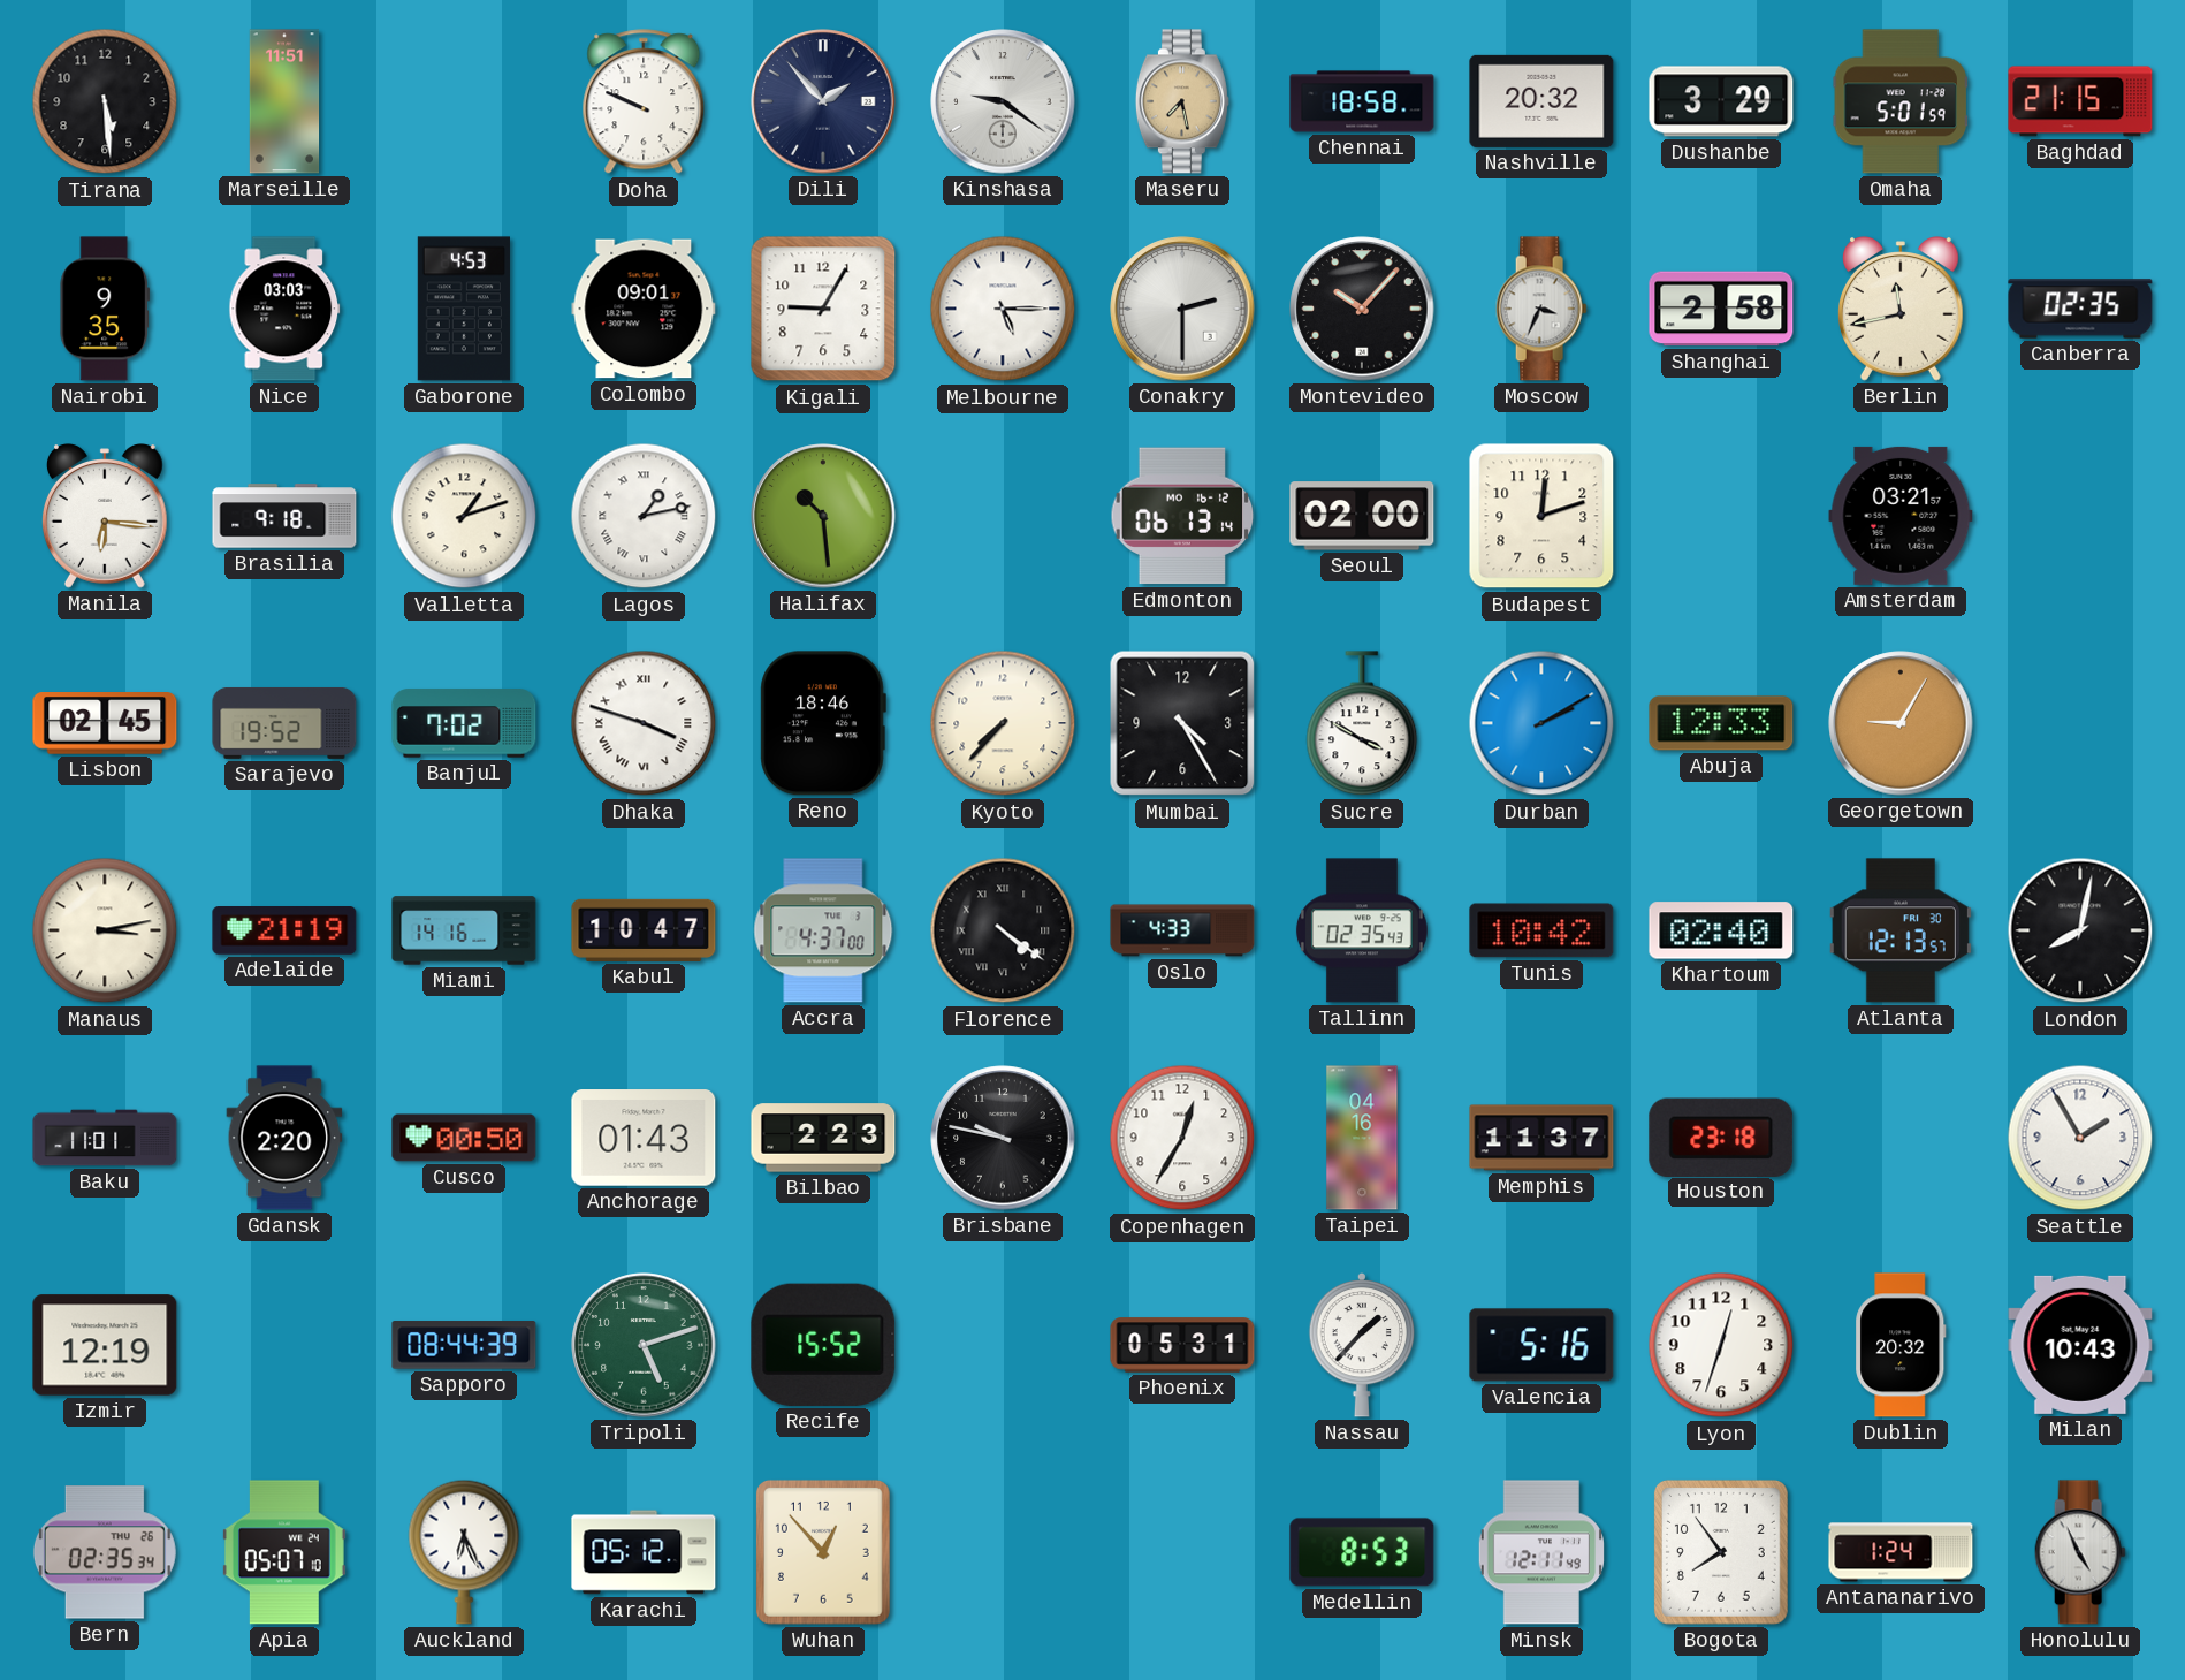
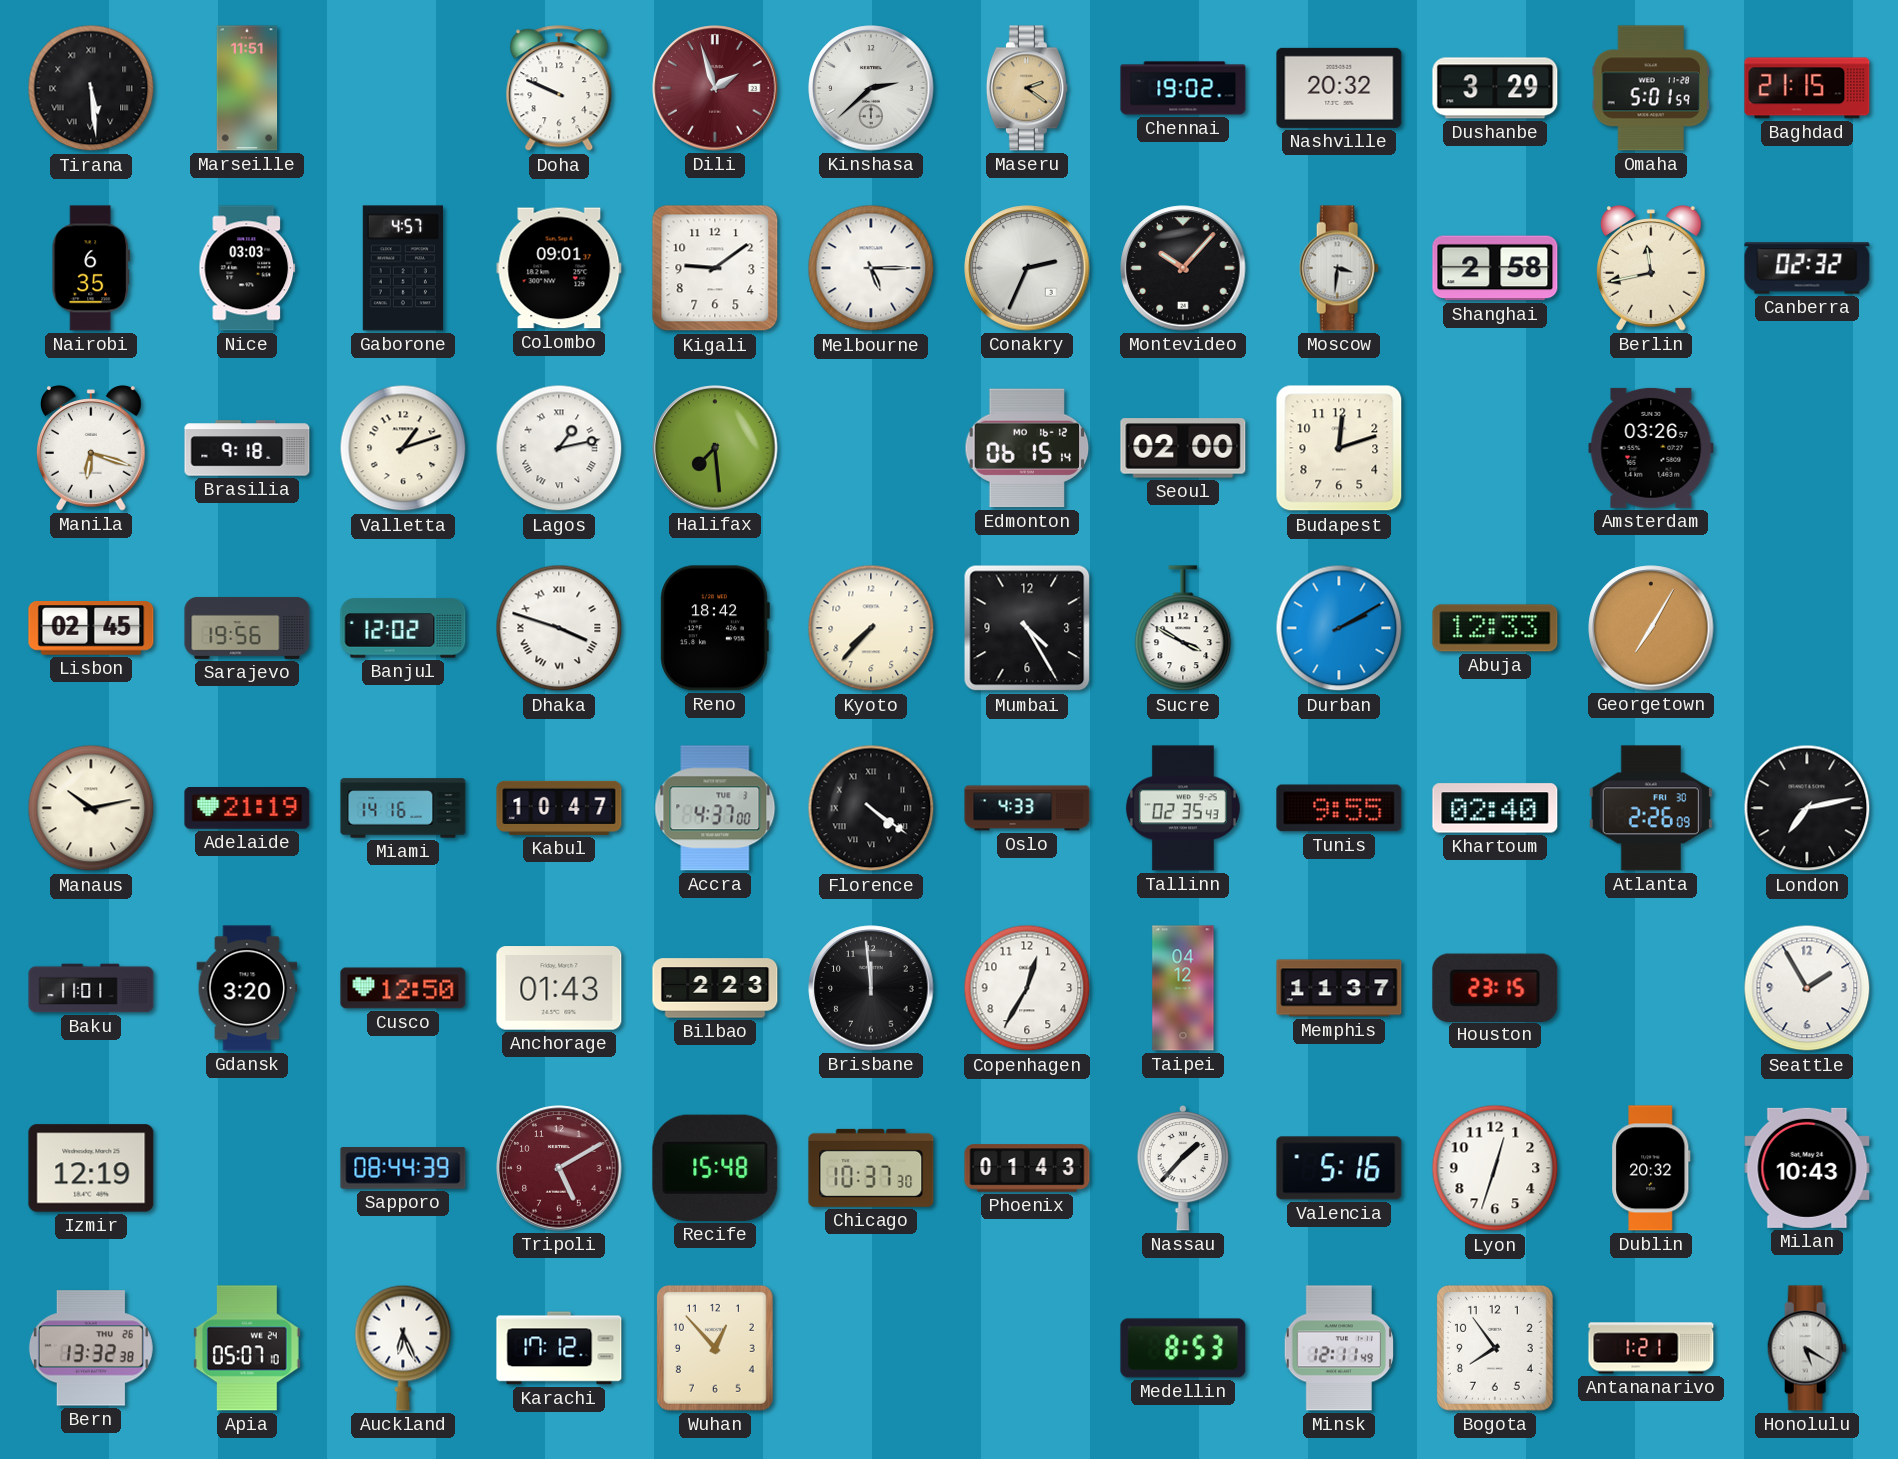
Tirana numerals: Arabic -> Roman (91, 88)
Dili: 1:53 -> 1:57 (715, 88)
Dili dial: navy -> burgundy (715, 88)
Kinshasa: 9:21 -> 2:38 (871, 88)
Maseru: 7:28 -> 2:21 (1027, 88)
Chennai: 18:58 -> 19:02 (1183, 88)
Nairobi: 9:35 -> 6:35 (91, 268)
Gaborone: 4:53 -> 4:57 (403, 268)
Kigali: 9:05 -> 9:09 (715, 268)
Conakry: 2:30 -> 2:34 (1027, 268)
Moscow: 3:34 -> 3:31 (1339, 268)
Canberra: 02:35 -> 02:32 (1807, 268)
Manila: 6:16 -> 6:18 (91, 448)
Halifax: 10:29 -> 7:29 (715, 448)
Edmonton: 06:13 -> 06:15 (1027, 448)
Amsterdam: 03:21 -> 03:26 (1651, 448)
Sarajevo: 19:52 -> 19:56 (247, 628)
Banjul: 7:02 -> 12:02 (403, 628)
Reno: 18:46 -> 18:42 (715, 628)
Georgetown: 9:05 -> 7:05 (1651, 628)
Manaus: 3:13 -> 10:13 (91, 808)
Tunis: 10:42 -> 9:55 (1339, 808)
Atlanta: 12:13 -> 2:26 (1651, 808)
London: 8:02 -> 7:13 (1807, 808)
Gdansk: 2:20 -> 3:20 (247, 988)
Cusco: 00:50 -> 12:50 (403, 988)
Brisbane: 9:47 -> 11:59 (871, 988)
Taipei: 04:16 -> 04:12 (1183, 988)
Houston: 23:18 -> 23:15 (1495, 987)
Tripoli: 5:12 -> 5:10 (559, 1168)
Tripoli dial: green -> burgundy (559, 1168)
Recife: 15:52 -> 15:48 (715, 1168)
Chicago: none -> 10:37 (871, 1168)
Phoenix: 05:31 -> 01:43 (1027, 1168)
Bern: 02:35 -> 13:32 (91, 1348)
Karachi: 05:12 -> 17:12 (559, 1348)
Antananarivo: 1:24 -> 1:21 (1651, 1348)
Honolulu: 4:56 -> 5:20 (1807, 1348)
